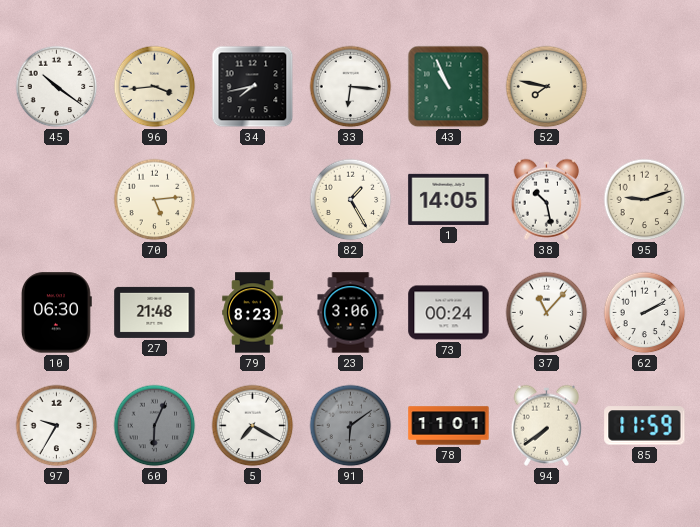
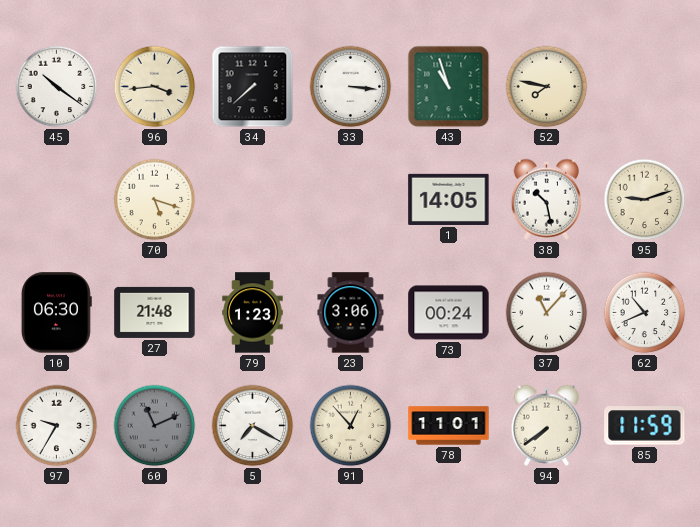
34: 7:43 -> 7:38 (253, 87)
33: 6:16 -> 3:16 (351, 87)
43: 10:56 -> 10:57 (449, 87)
70: 5:14 -> 5:18 (155, 200)
82: 1:25 -> none (351, 200)
79: 8:23 -> 1:23 (253, 313)
62: 2:10 -> 10:41 (645, 313)
60: 6:04 -> 11:11 (155, 426)
91: 6:09 -> 12:53 (351, 426)
91 dial: grey -> cream (351, 426)
